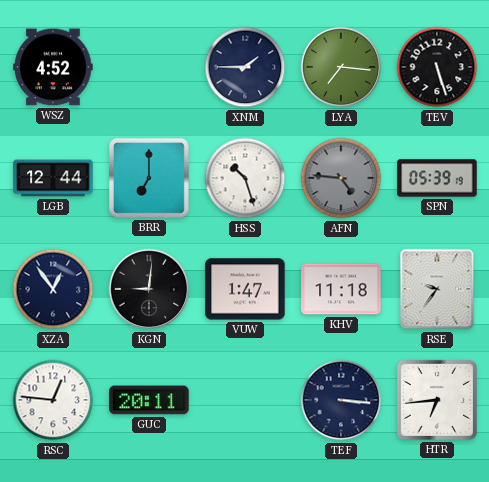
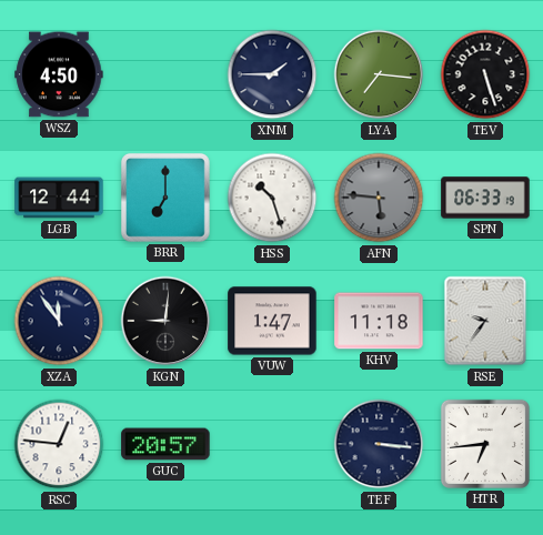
WSZ: 4:52 -> 4:50 (59, 74)
AFN: 4:46 -> 5:46 (379, 198)
SPN: 05:39 -> 06:33 (485, 198)
XZA: 12:54 -> 11:54 (59, 321)
GUC: 20:11 -> 20:57 (165, 444)
